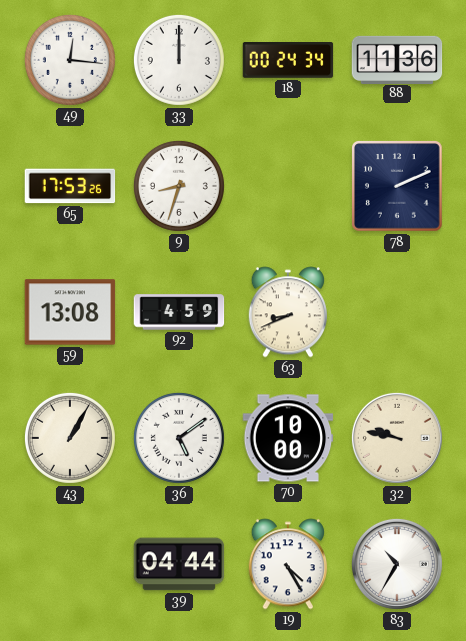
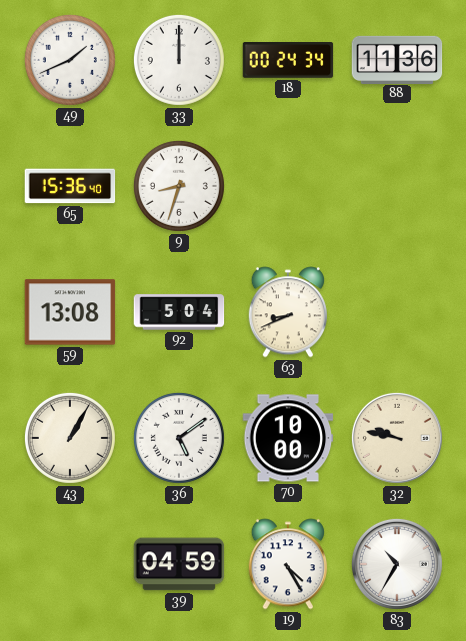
49: 12:16 -> 1:41 (70, 60)
65: 17:53 -> 15:36 (70, 186)
78: 2:11 -> none (398, 187)
92: 4:59 -> 5:04 (179, 312)
39: 04:44 -> 04:59 (179, 564)
